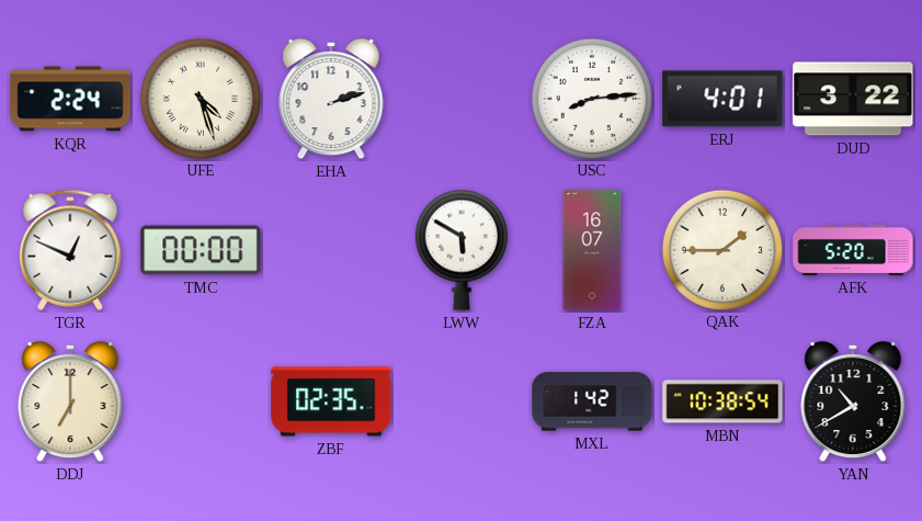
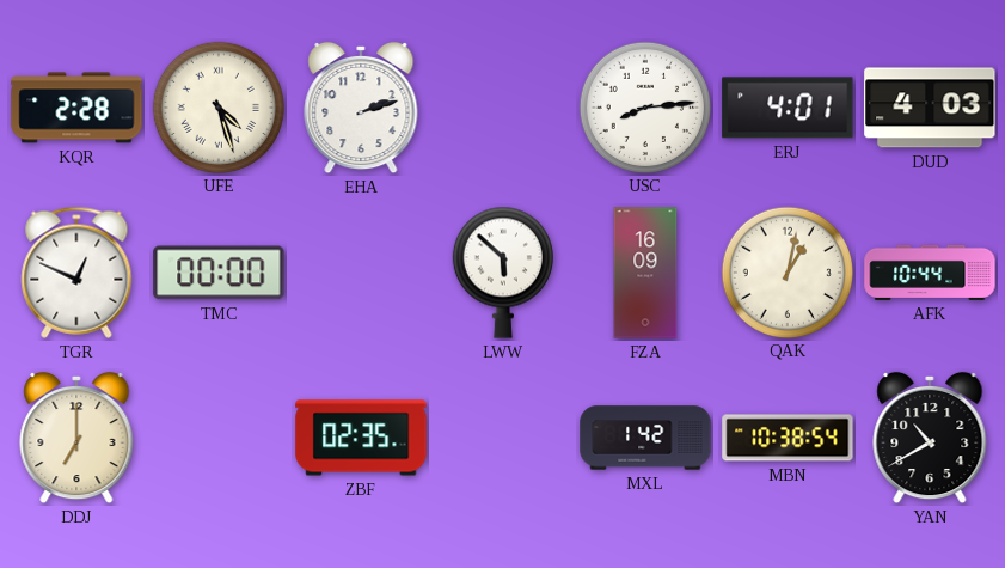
KQR: 2:24 -> 2:28 (76, 108)
DUD: 3:22 -> 4:03 (930, 108)
LWW: 5:50 -> 5:52 (503, 273)
FZA: 16:07 -> 16:09 (645, 273)
QAK: 1:45 -> 1:02 (786, 271)
AFK: 5:20 -> 10:44 (930, 273)
